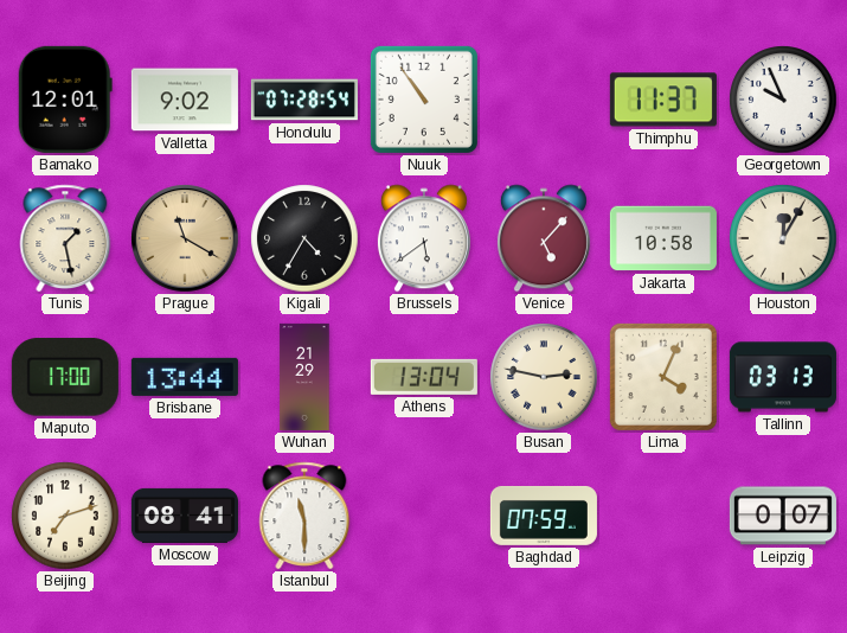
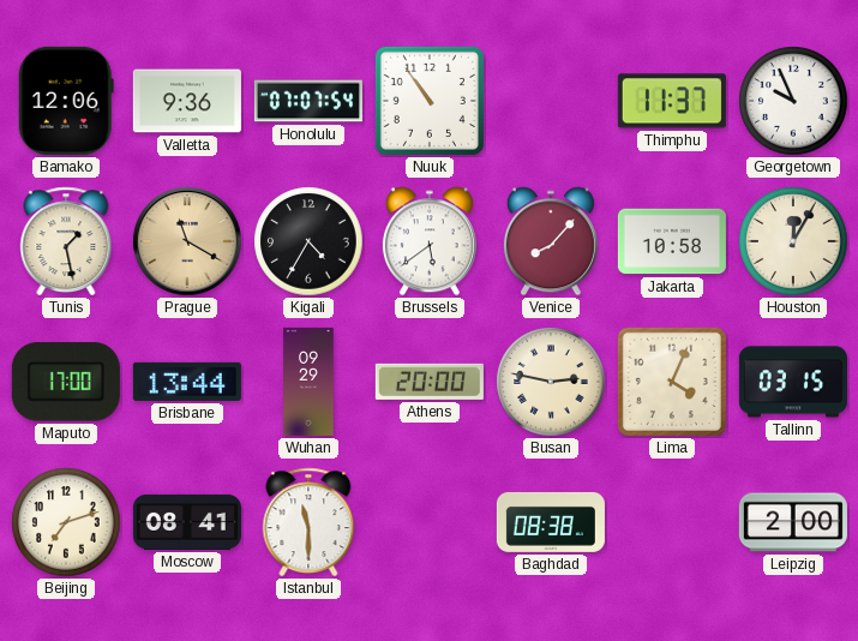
Bamako: 12:01 -> 12:06 (66, 101)
Valletta: 9:02 -> 9:36 (187, 101)
Honolulu: 07:28 -> 07:07 (308, 101)
Venice: 5:07 -> 8:07 (551, 241)
Wuhan: 21:29 -> 09:29 (308, 382)
Athens: 13:04 -> 20:00 (430, 382)
Tallinn: 03:13 -> 03:15 (793, 382)
Baghdad: 07:59 -> 08:38 (551, 522)
Leipzig: 0:07 -> 2:00 (793, 522)
